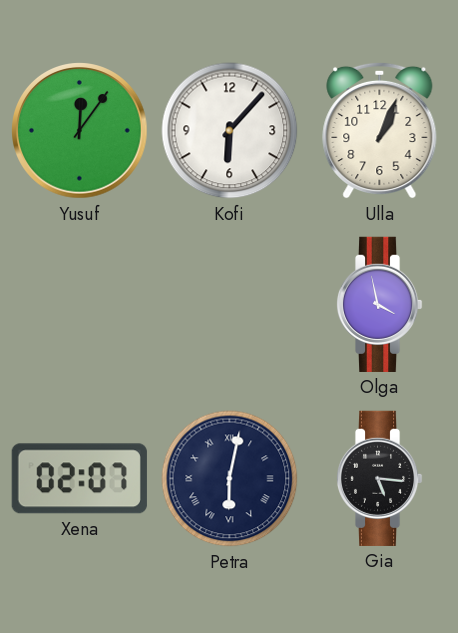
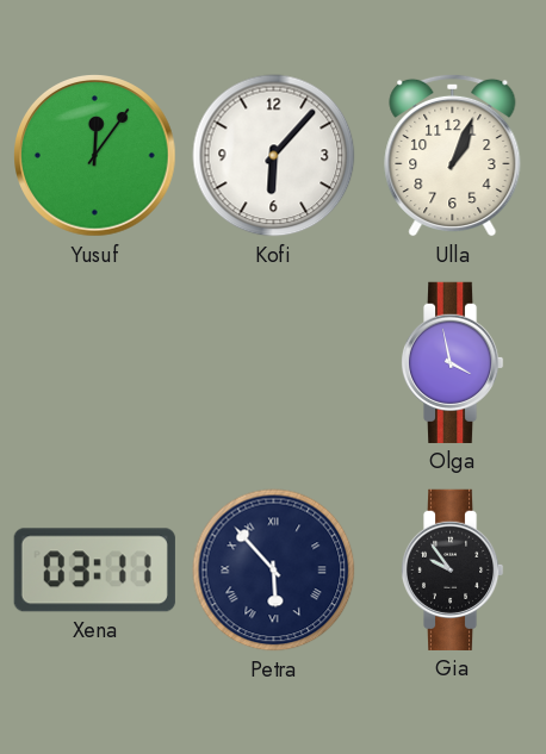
Xena: 02:07 -> 03:11 (94, 571)
Petra: 6:02 -> 5:53 (274, 571)
Gia: 5:16 -> 9:54 (452, 569)
